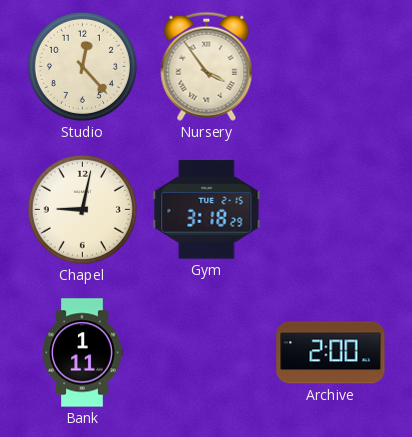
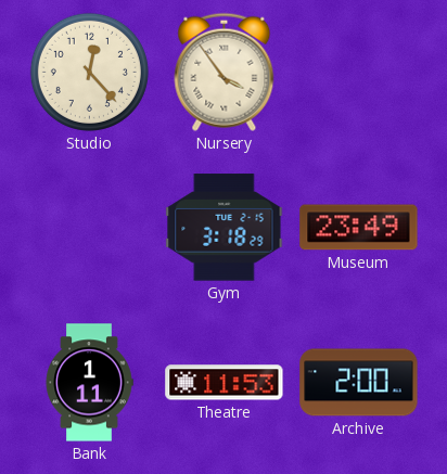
Chapel: 9:02 -> none (82, 209)
Museum: none -> 23:49 (359, 228)
Theatre: none -> 11:53 (225, 383)
